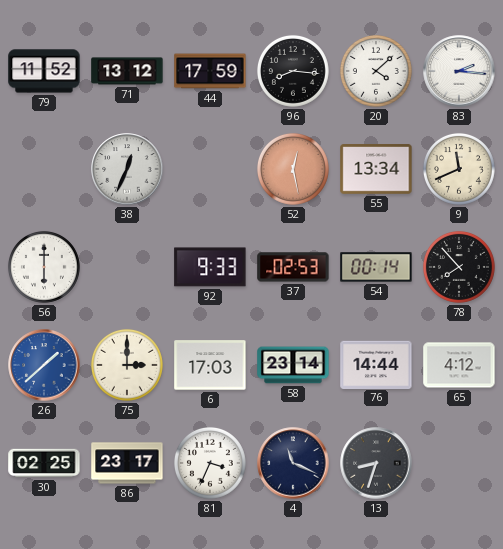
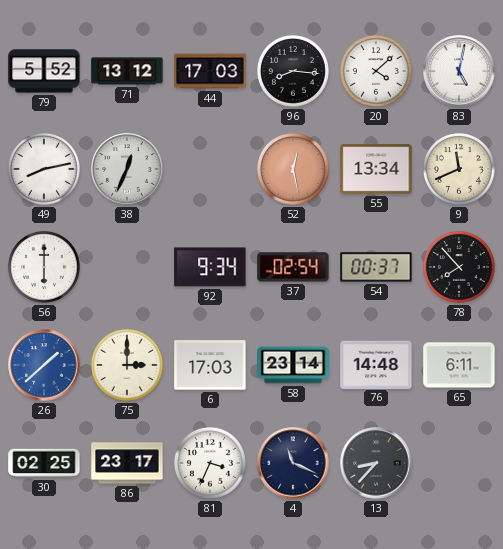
79: 11:52 -> 5:52 (44, 71)
44: 17:59 -> 17:03 (210, 71)
83: 2:16 -> 5:02 (459, 71)
49: none -> 8:13 (44, 169)
92: 9:33 -> 9:34 (210, 267)
37: 02:53 -> 02:54 (293, 267)
54: 00:14 -> 00:37 (376, 267)
76: 14:44 -> 14:48 (376, 364)
65: 4:12 -> 6:11 (459, 365)
13: 8:33 -> 8:37 (376, 463)
